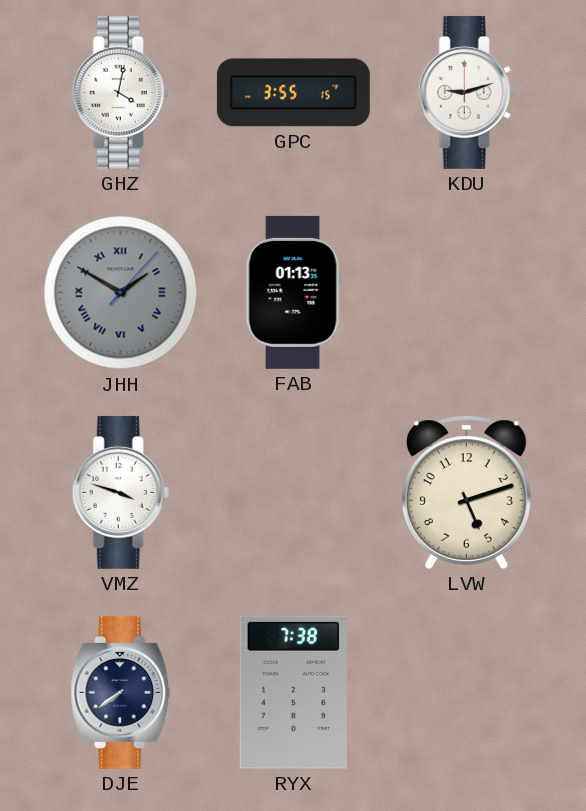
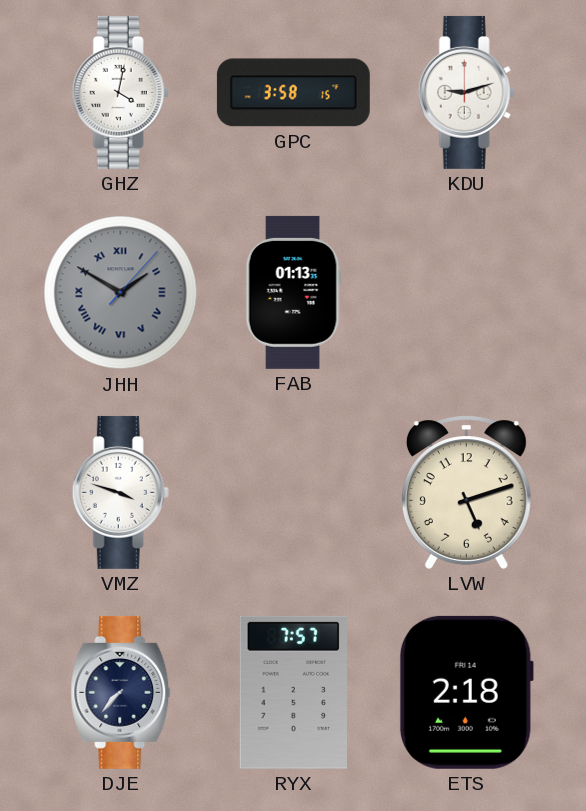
GPC: 3:55 -> 3:58 (293, 93)
DJE: 7:39 -> 7:37 (121, 692)
RYX: 7:38 -> 7:57 (293, 692)
ETS: none -> 2:18 (466, 692)
